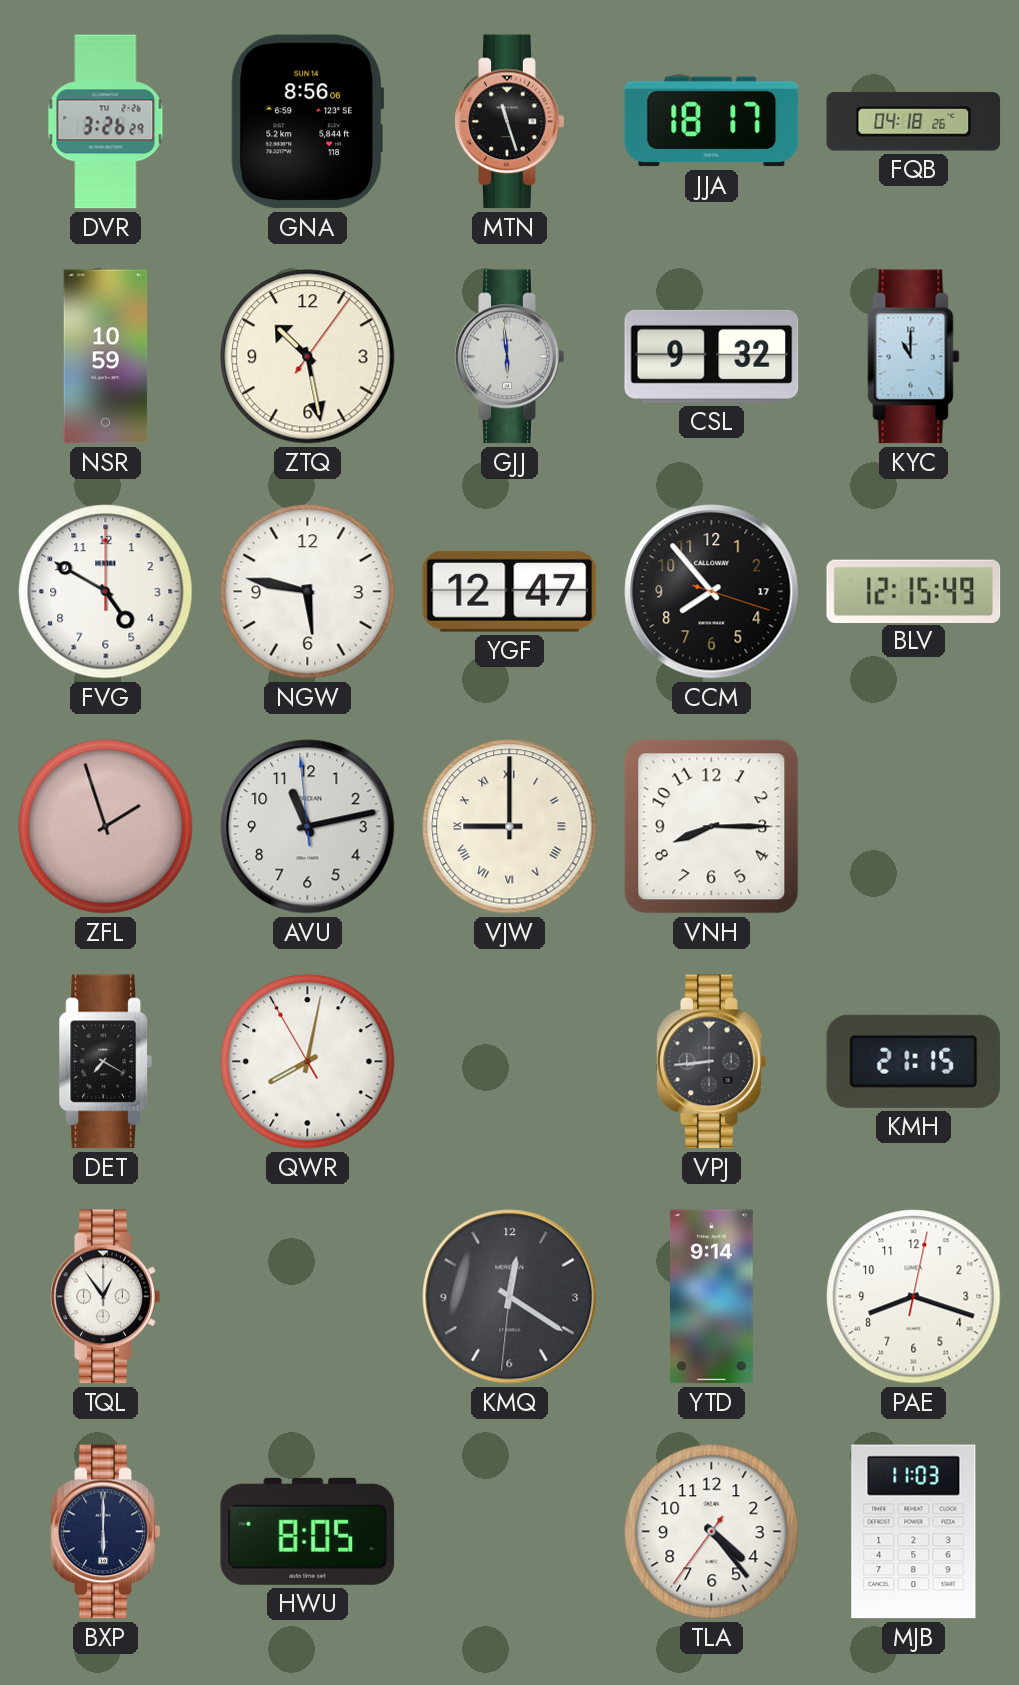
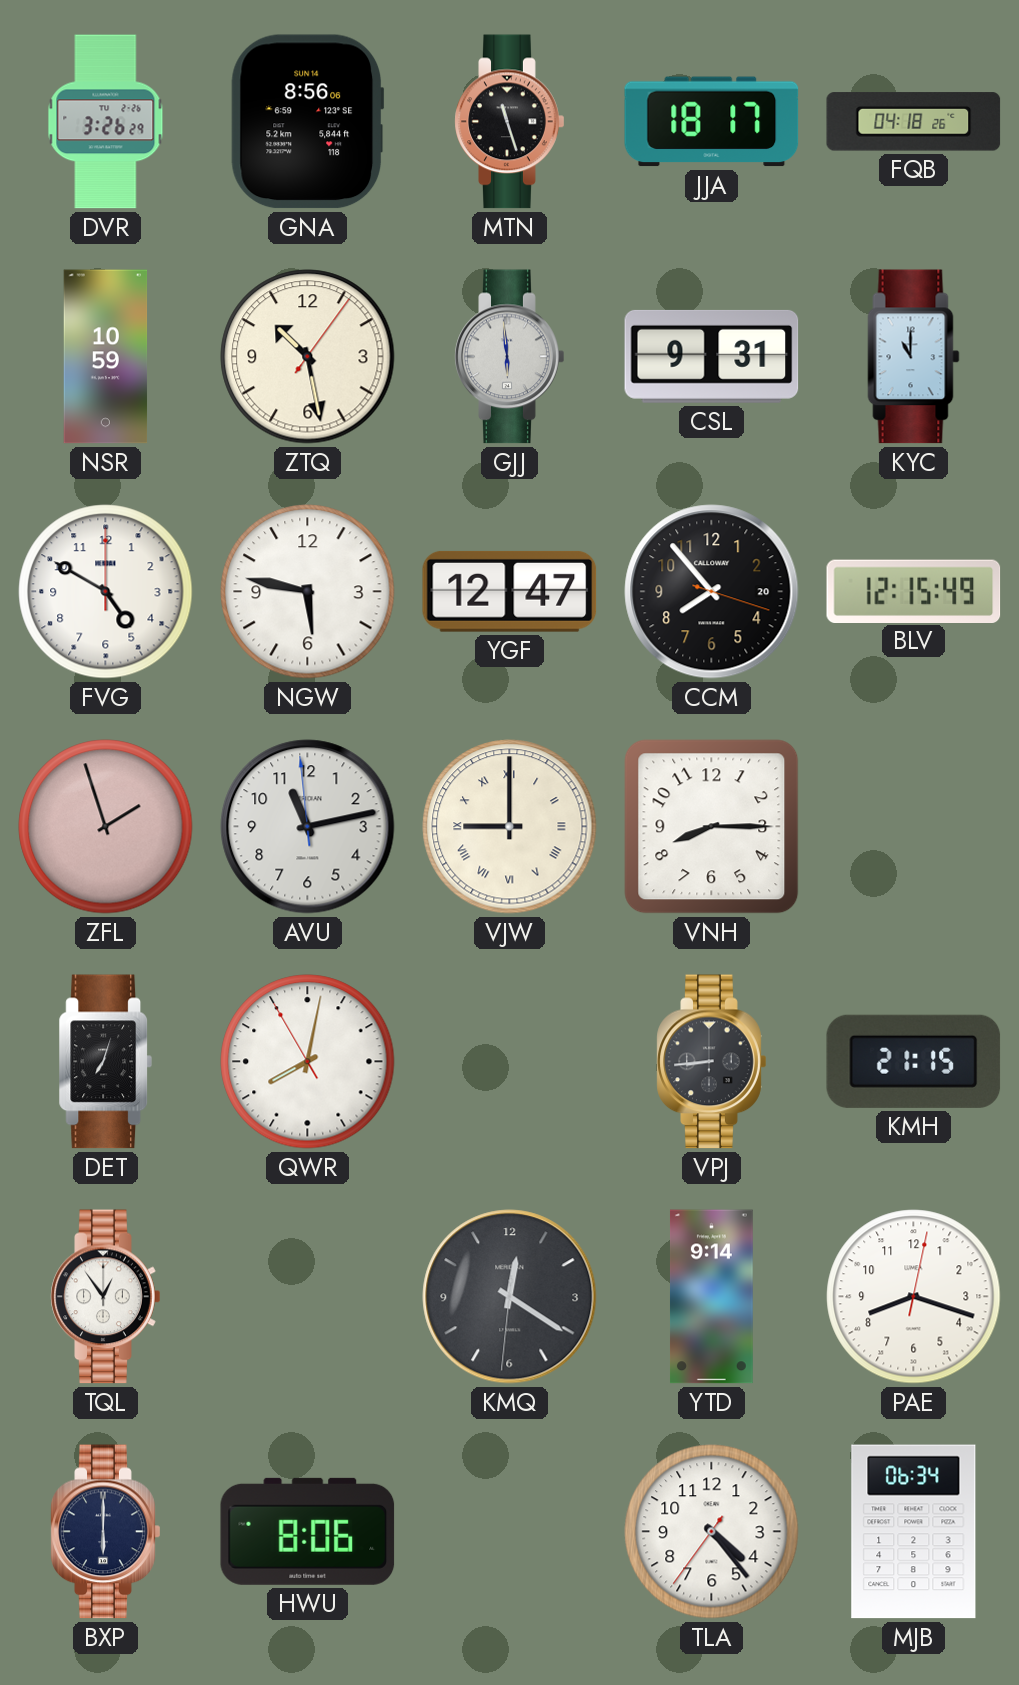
CSL: 9:32 -> 9:31 (712, 356)
CCM date: 17 -> 20 (712, 592)
DET: 7:20 -> 7:03 (105, 1062)
HWU: 8:05 -> 8:06 (308, 1531)
MJB: 11:03 -> 06:34 (914, 1532)
